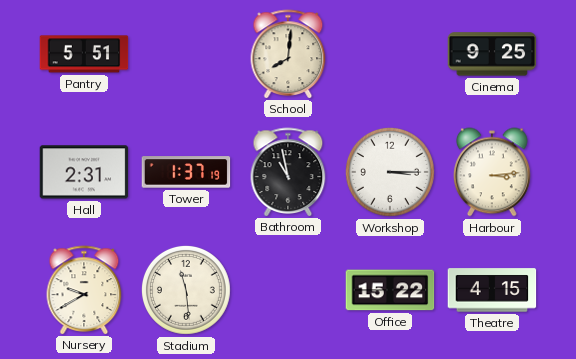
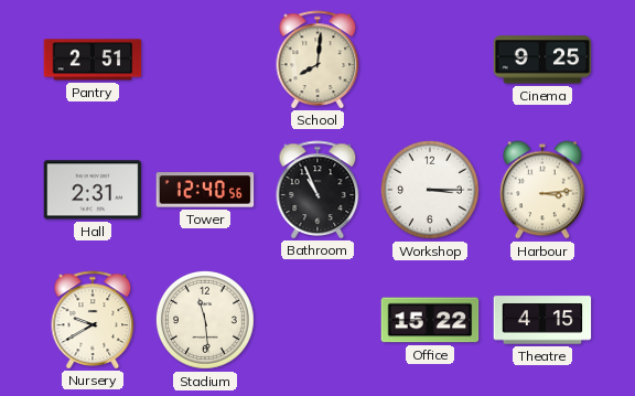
Pantry: 5:51 -> 2:51 (93, 60)
Tower: 1:37 -> 12:40 (205, 190)
Bathroom: 10:58 -> 10:56 (317, 190)
